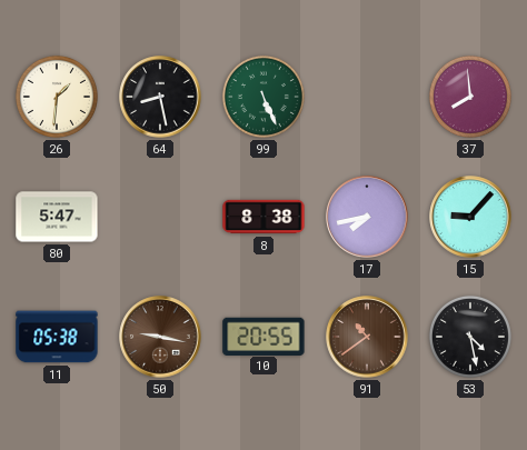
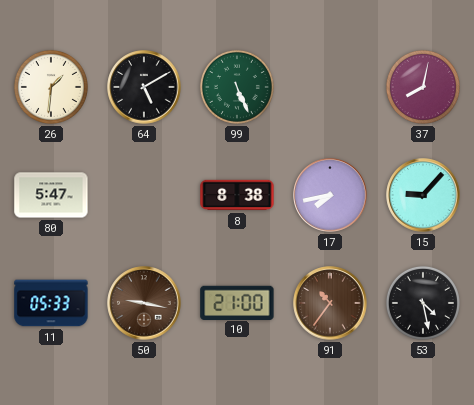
64: 8:28 -> 5:10 (144, 87)
37: 7:59 -> 8:02 (423, 87)
11: 05:38 -> 05:33 (51, 303)
10: 20:55 -> 21:00 (237, 302)
91: 10:39 -> 10:36 (330, 303)
